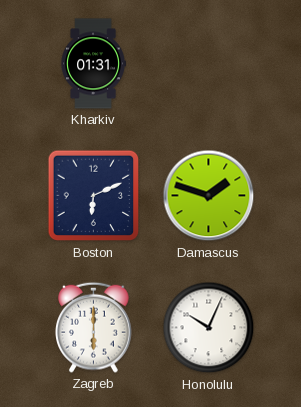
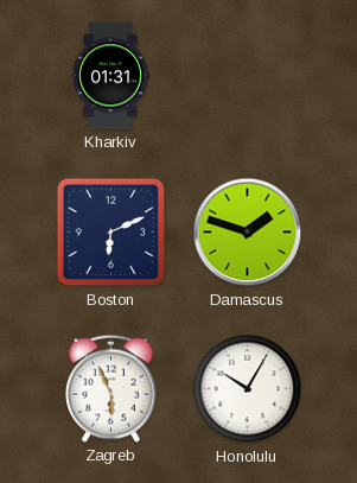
Zagreb: 6:00 -> 5:56 (111, 388)
Honolulu: 10:04 -> 10:05 (248, 389)
